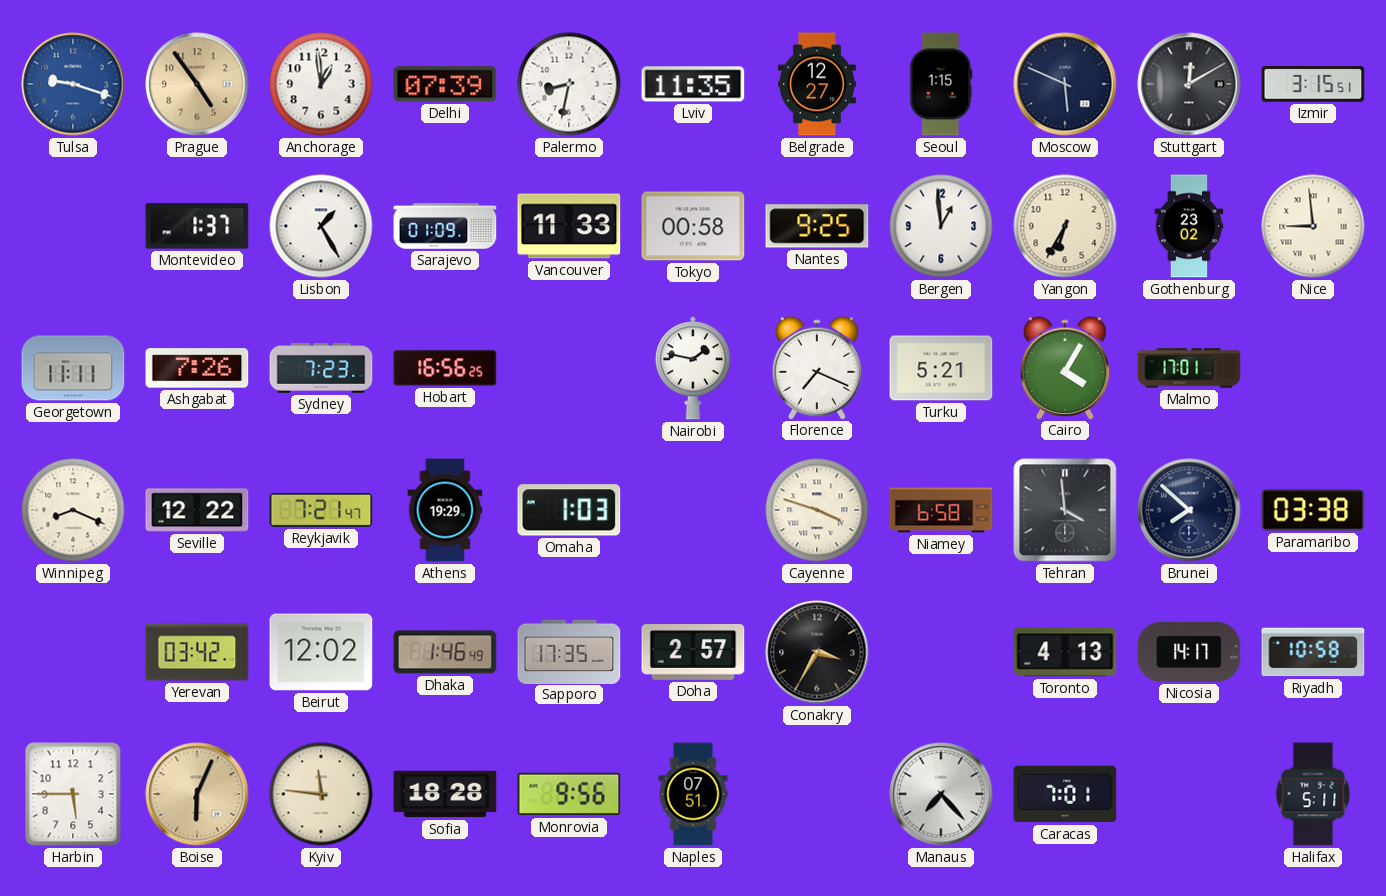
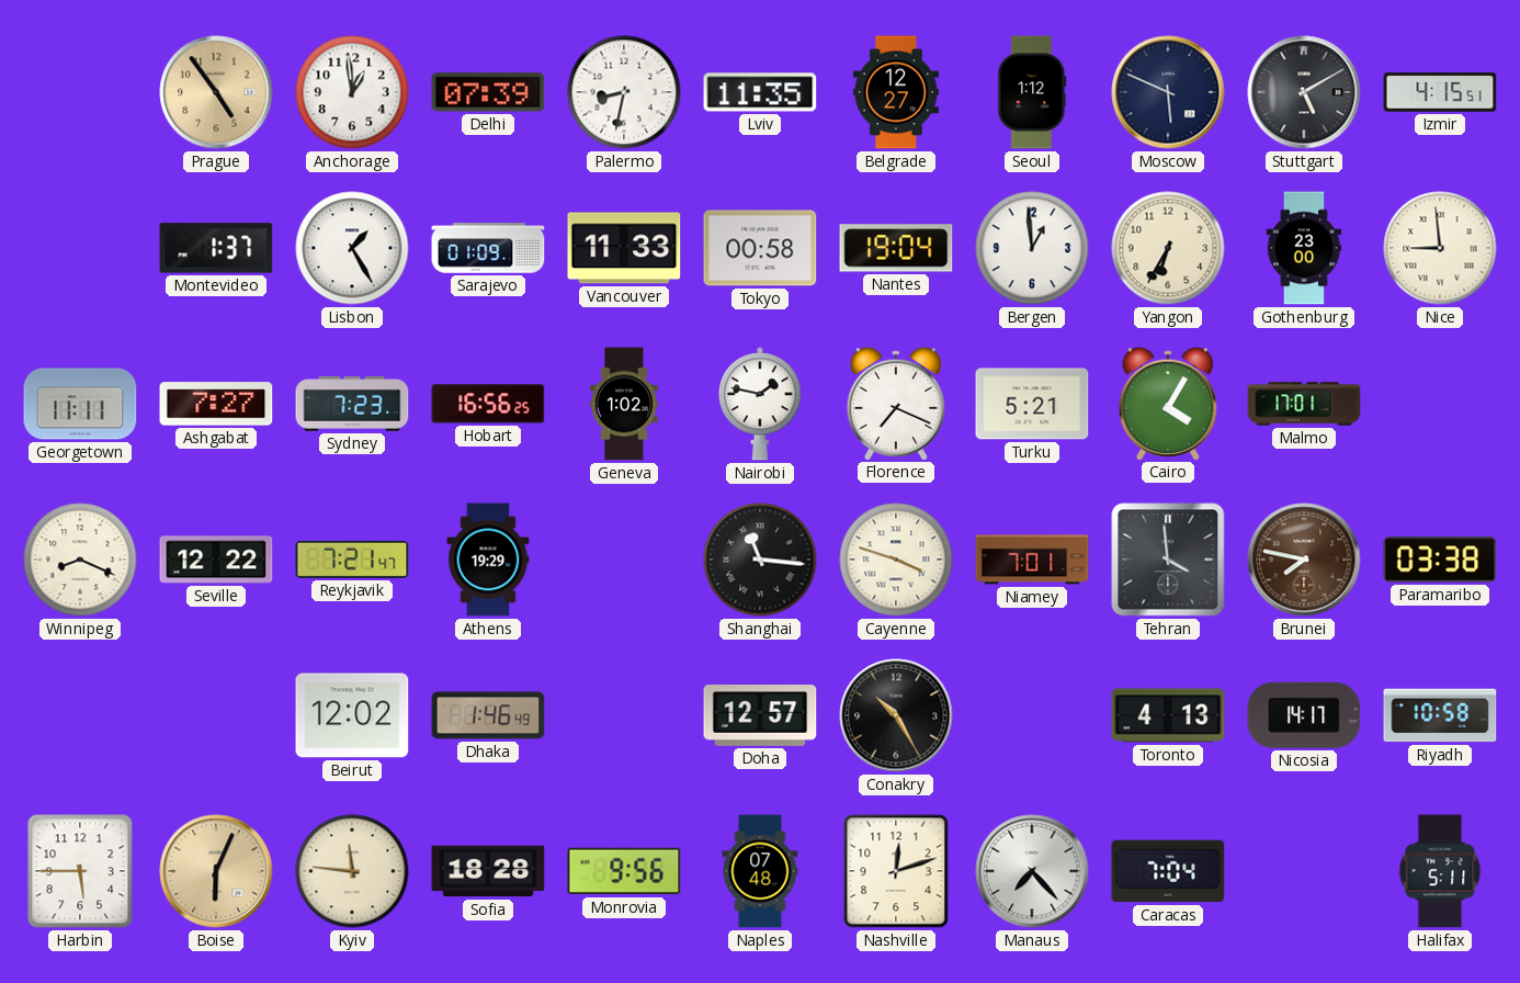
Tulsa: 9:18 -> none (73, 84)
Seoul: 1:15 -> 1:12 (1032, 92)
Stuttgart: 12:10 -> 5:10 (1304, 92)
Izmir: 3:15 -> 4:15 (1440, 92)
Nantes: 9:25 -> 19:04 (896, 248)
Gothenburg: 23:02 -> 23:00 (1304, 248)
Ashgabat: 7:26 -> 7:27 (216, 404)
Geneva: none -> 1:02 (625, 404)
Omaha: 1:03 -> none (569, 510)
Shanghai: none -> 11:16 (760, 560)
Niamey: 6:58 -> 7:01 (1032, 560)
Brunei: 7:52 -> 7:47 (1304, 560)
Brunei dial: navy -> brown (1304, 560)
Yerevan: 03:42 -> none (197, 652)
Sapporo: 17:35 -> none (569, 651)
Doha: 2:57 -> 12:57 (760, 716)
Conakry: 3:35 -> 10:25 (896, 715)
Naples: 07:51 -> 07:48 (760, 871)
Nashville: none -> 12:12 (896, 871)
Caracas: 7:01 -> 7:04 (1168, 871)
